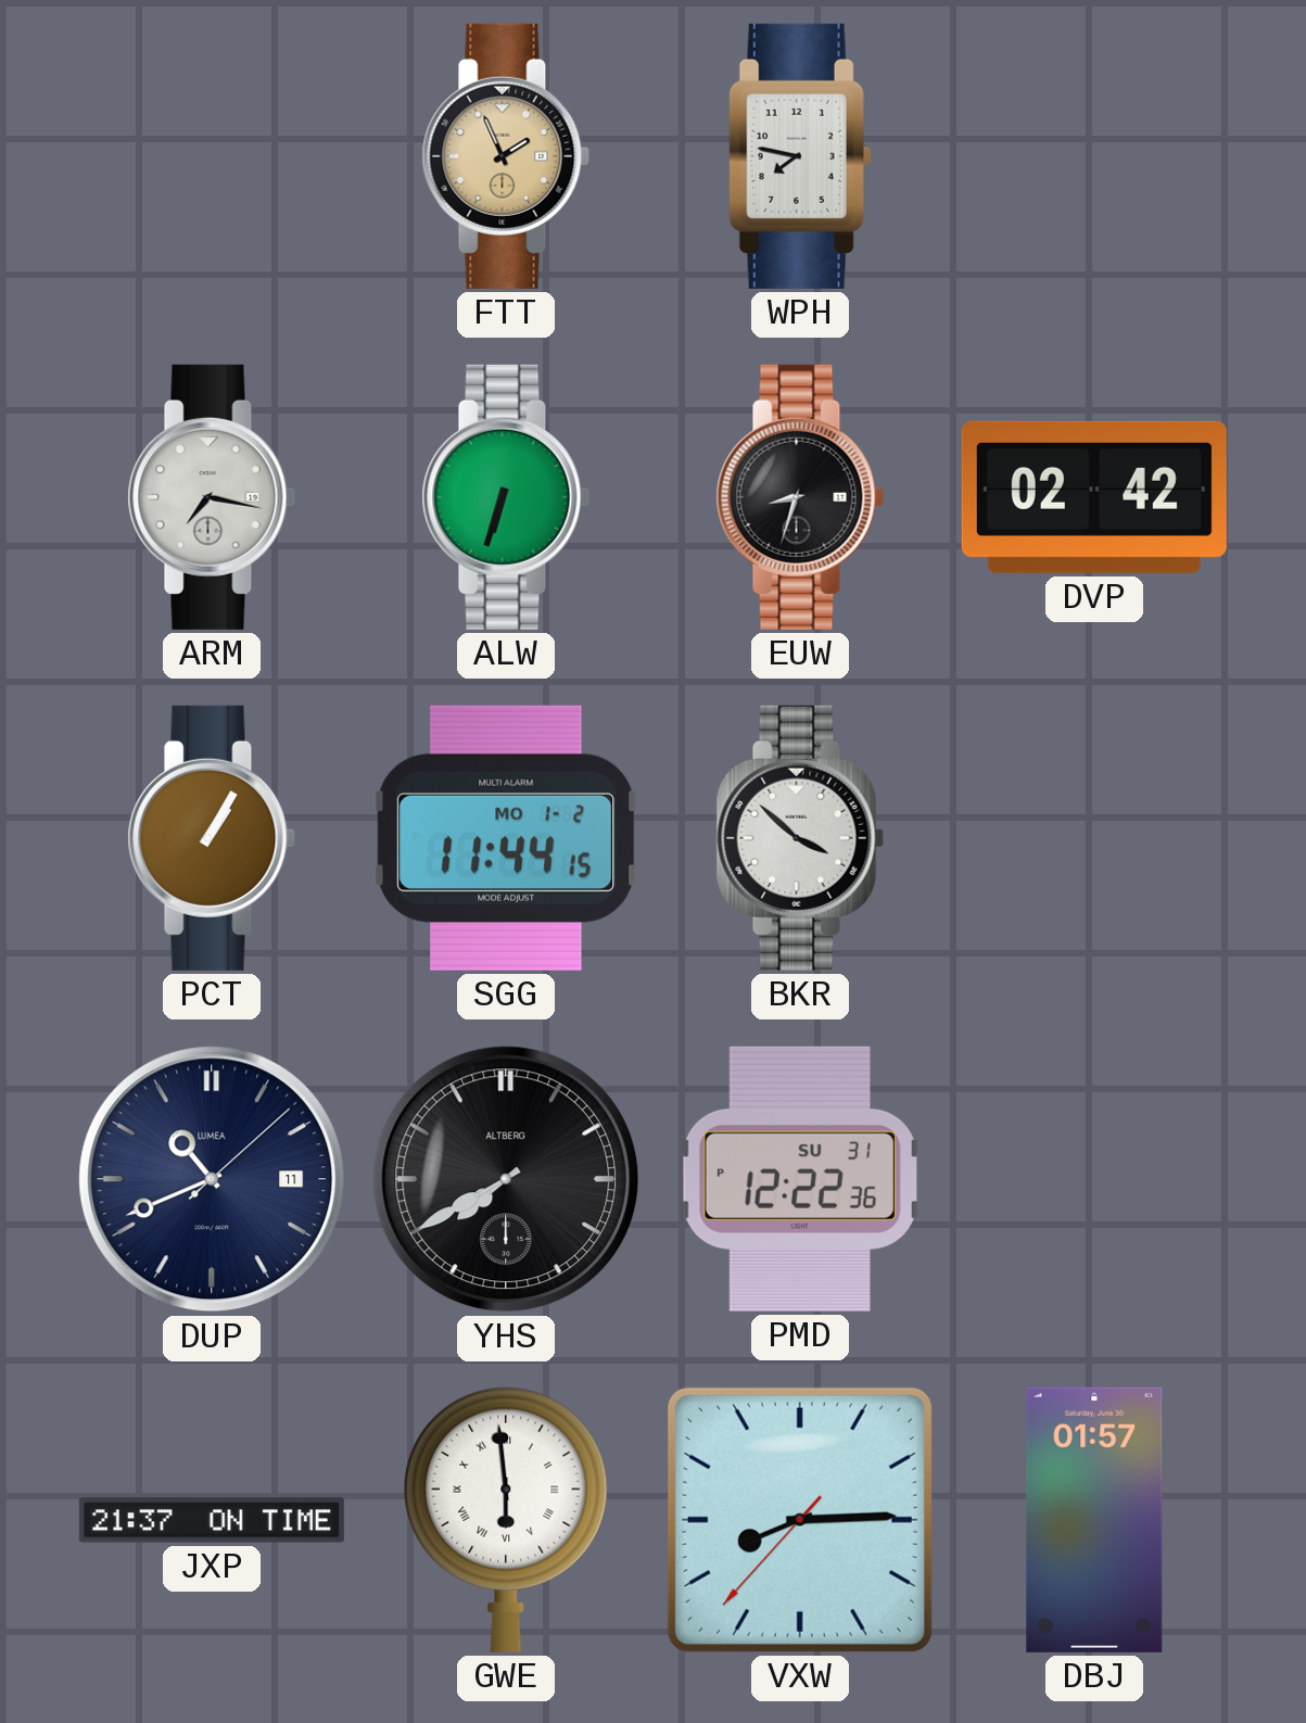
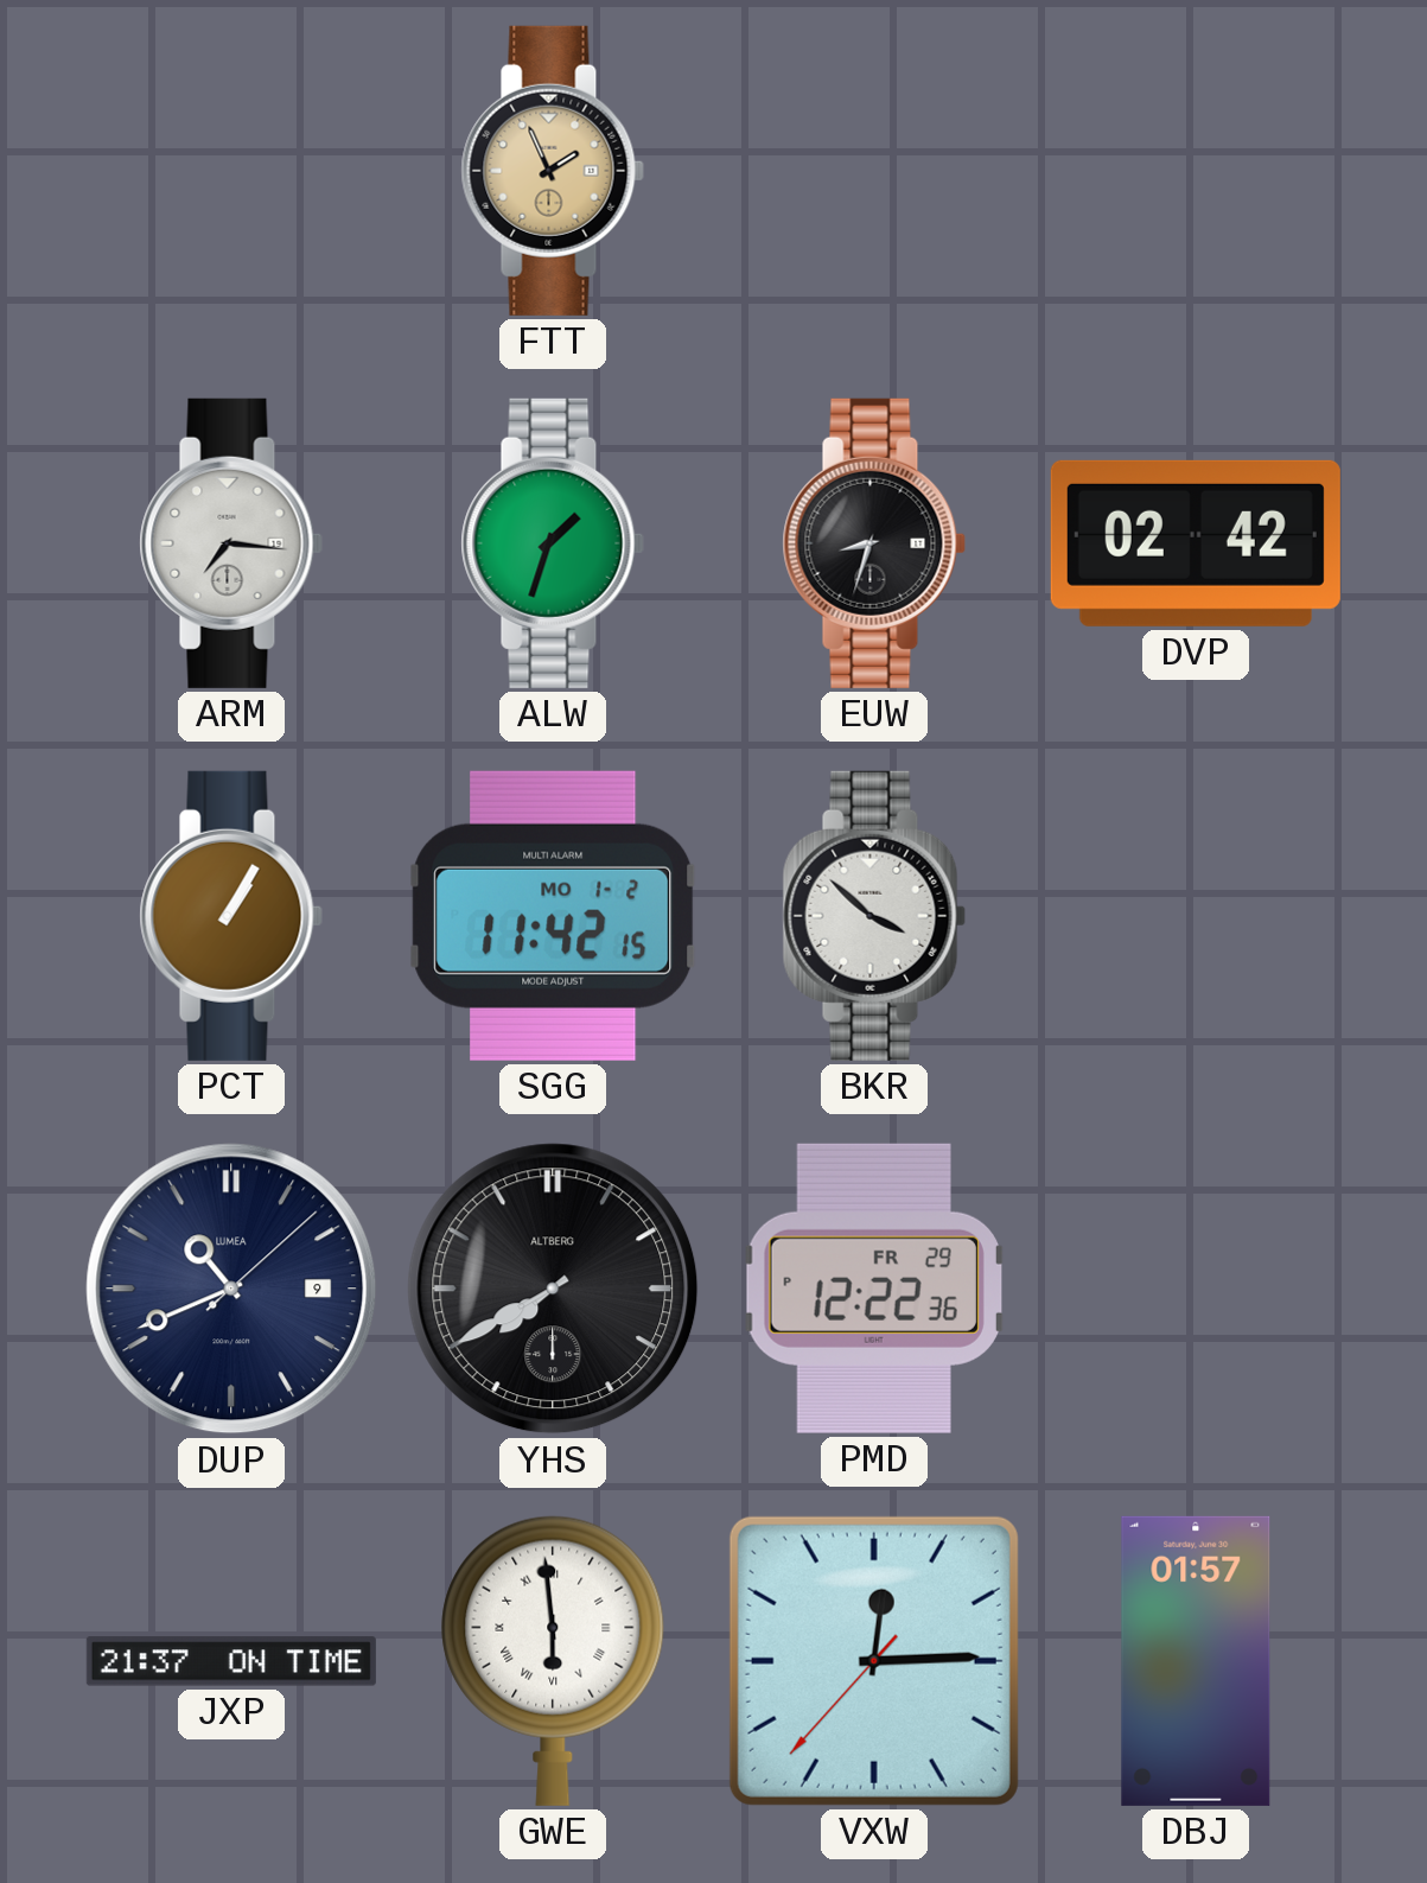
WPH: 7:47 -> none (800, 156)
ARM: 7:17 -> 7:16 (231, 543)
ALW: 6:33 -> 1:33 (553, 543)
SGG: 11:44 -> 11:42 (553, 916)
DUP date: 11 -> 9 (231, 1289)
PMD date: SU 31 -> FR 29 (874, 1289)
VXW: 8:14 -> 12:14 (874, 1661)
